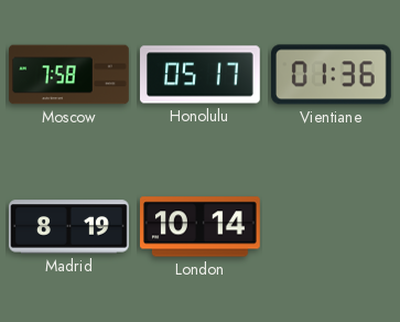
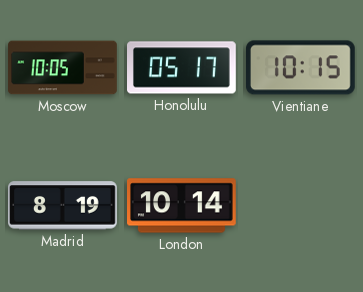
Moscow: 7:58 -> 10:05 (63, 68)
Vientiane: 01:36 -> 10:15 (301, 68)
